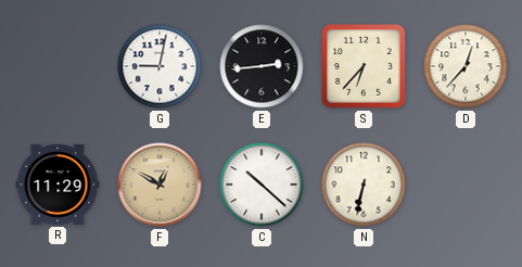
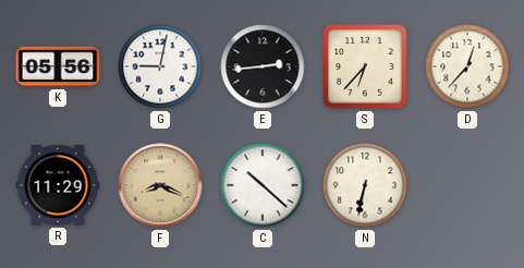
K: none -> 05:56 (58, 66)
F: 12:50 -> 8:19 (160, 185)
